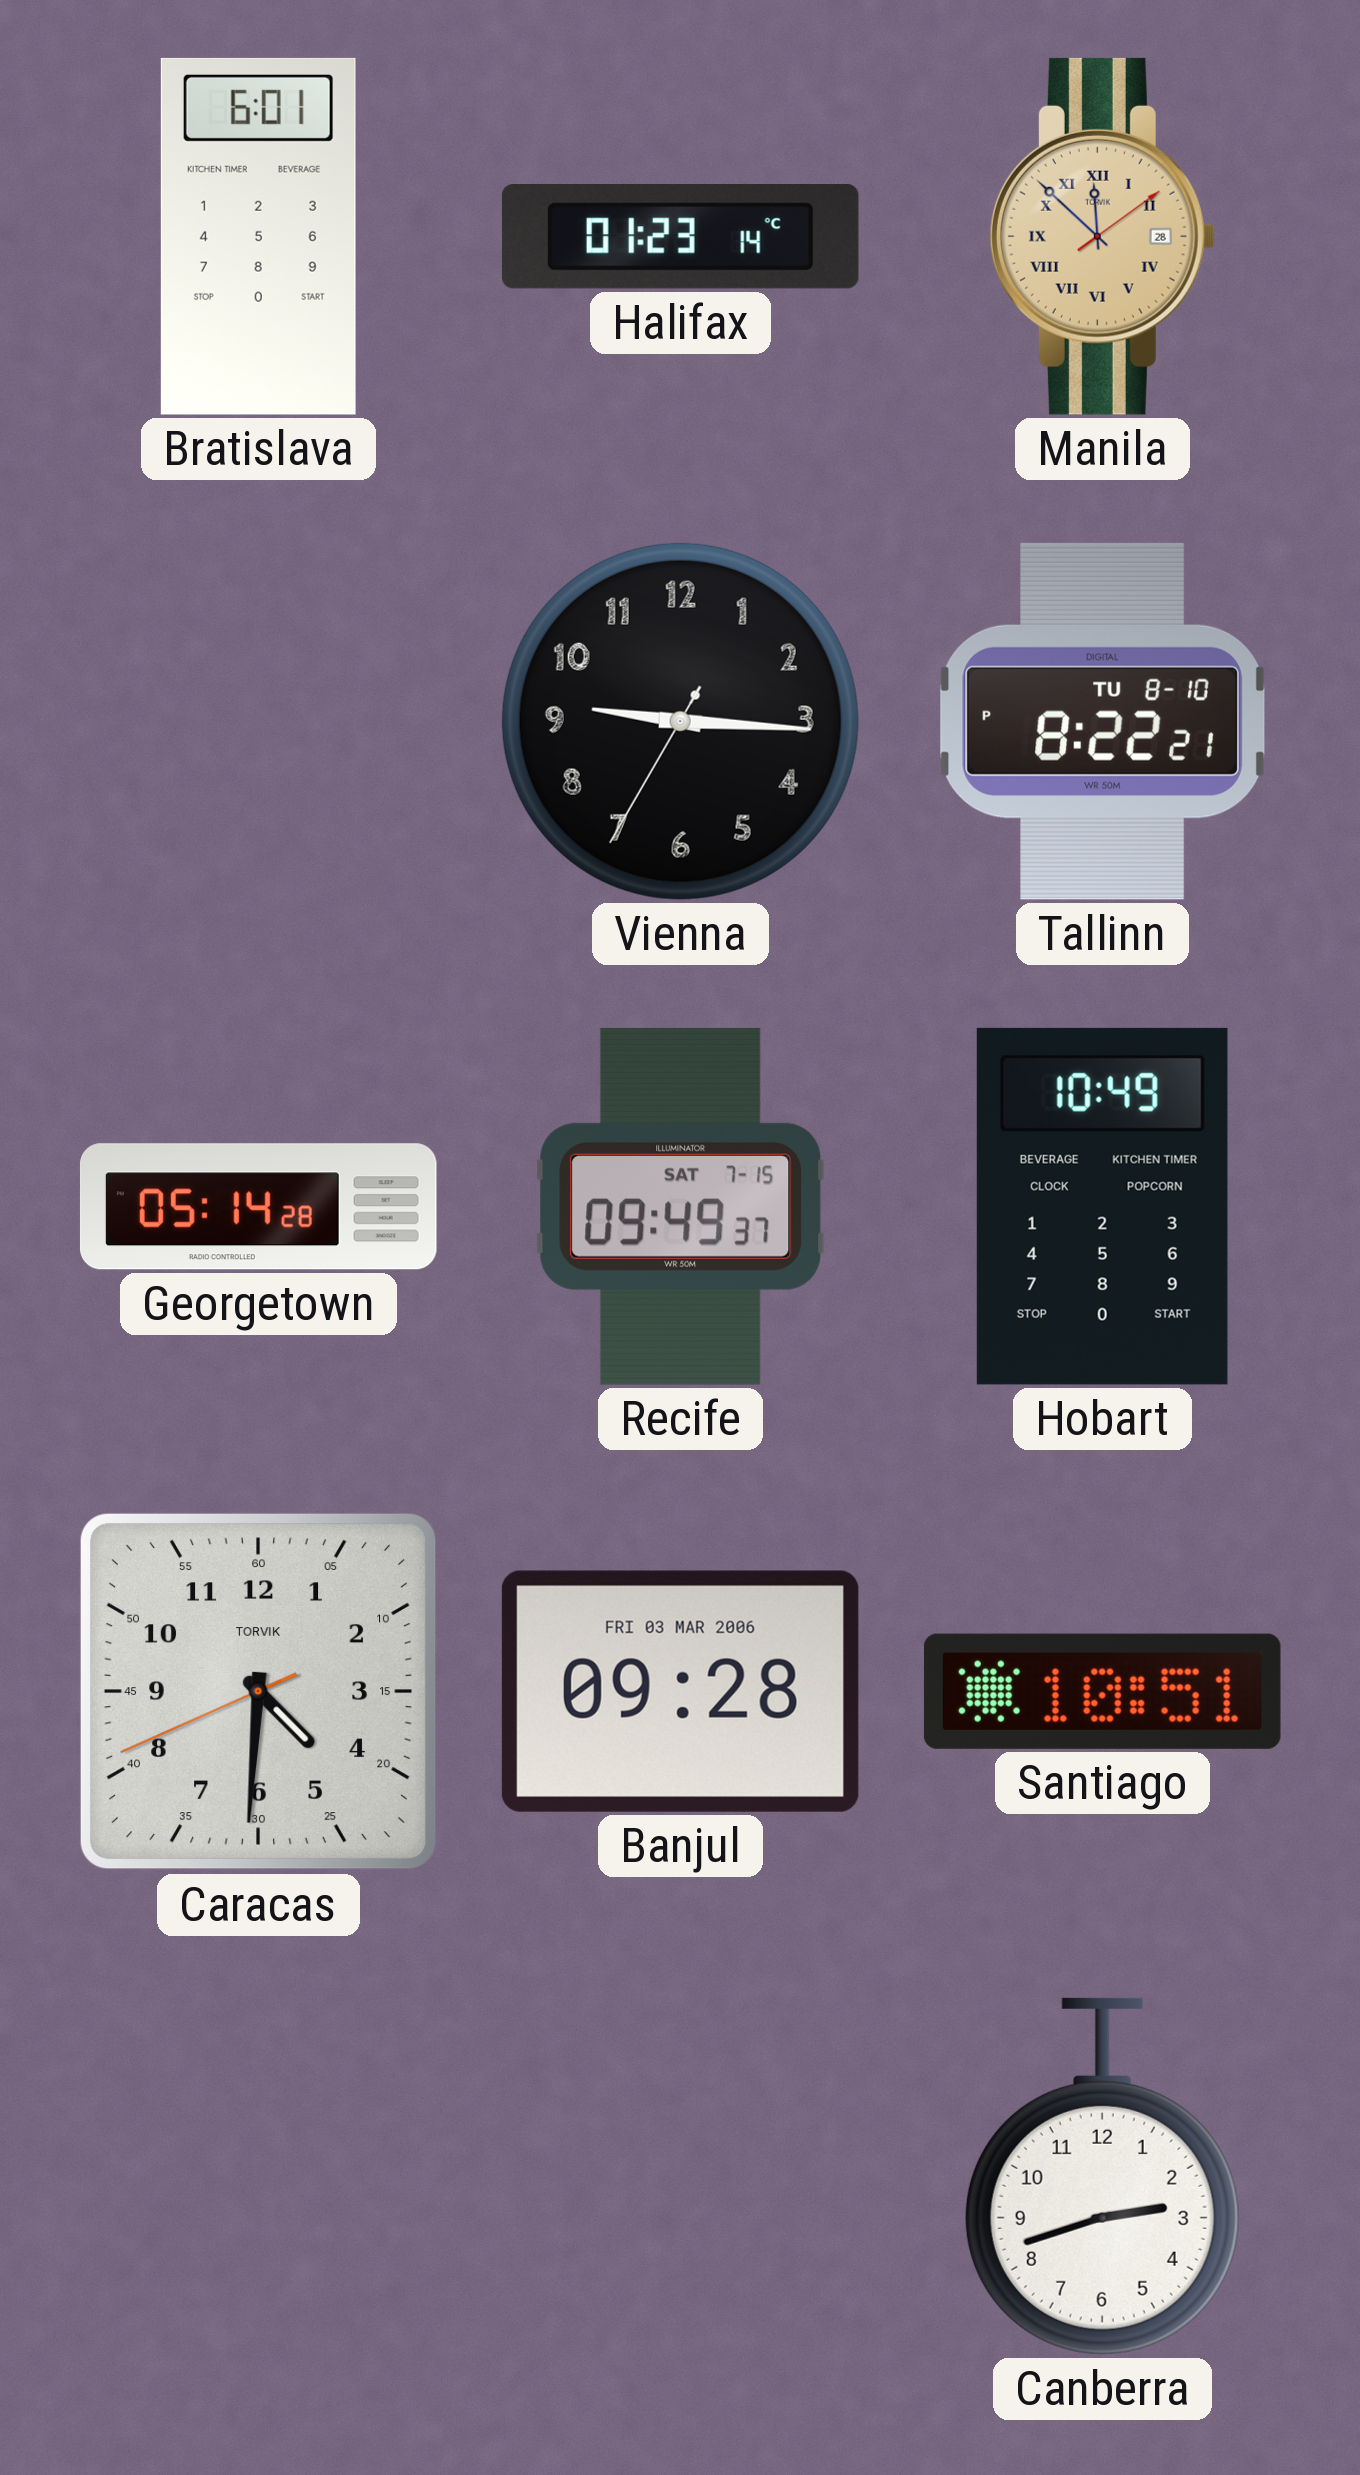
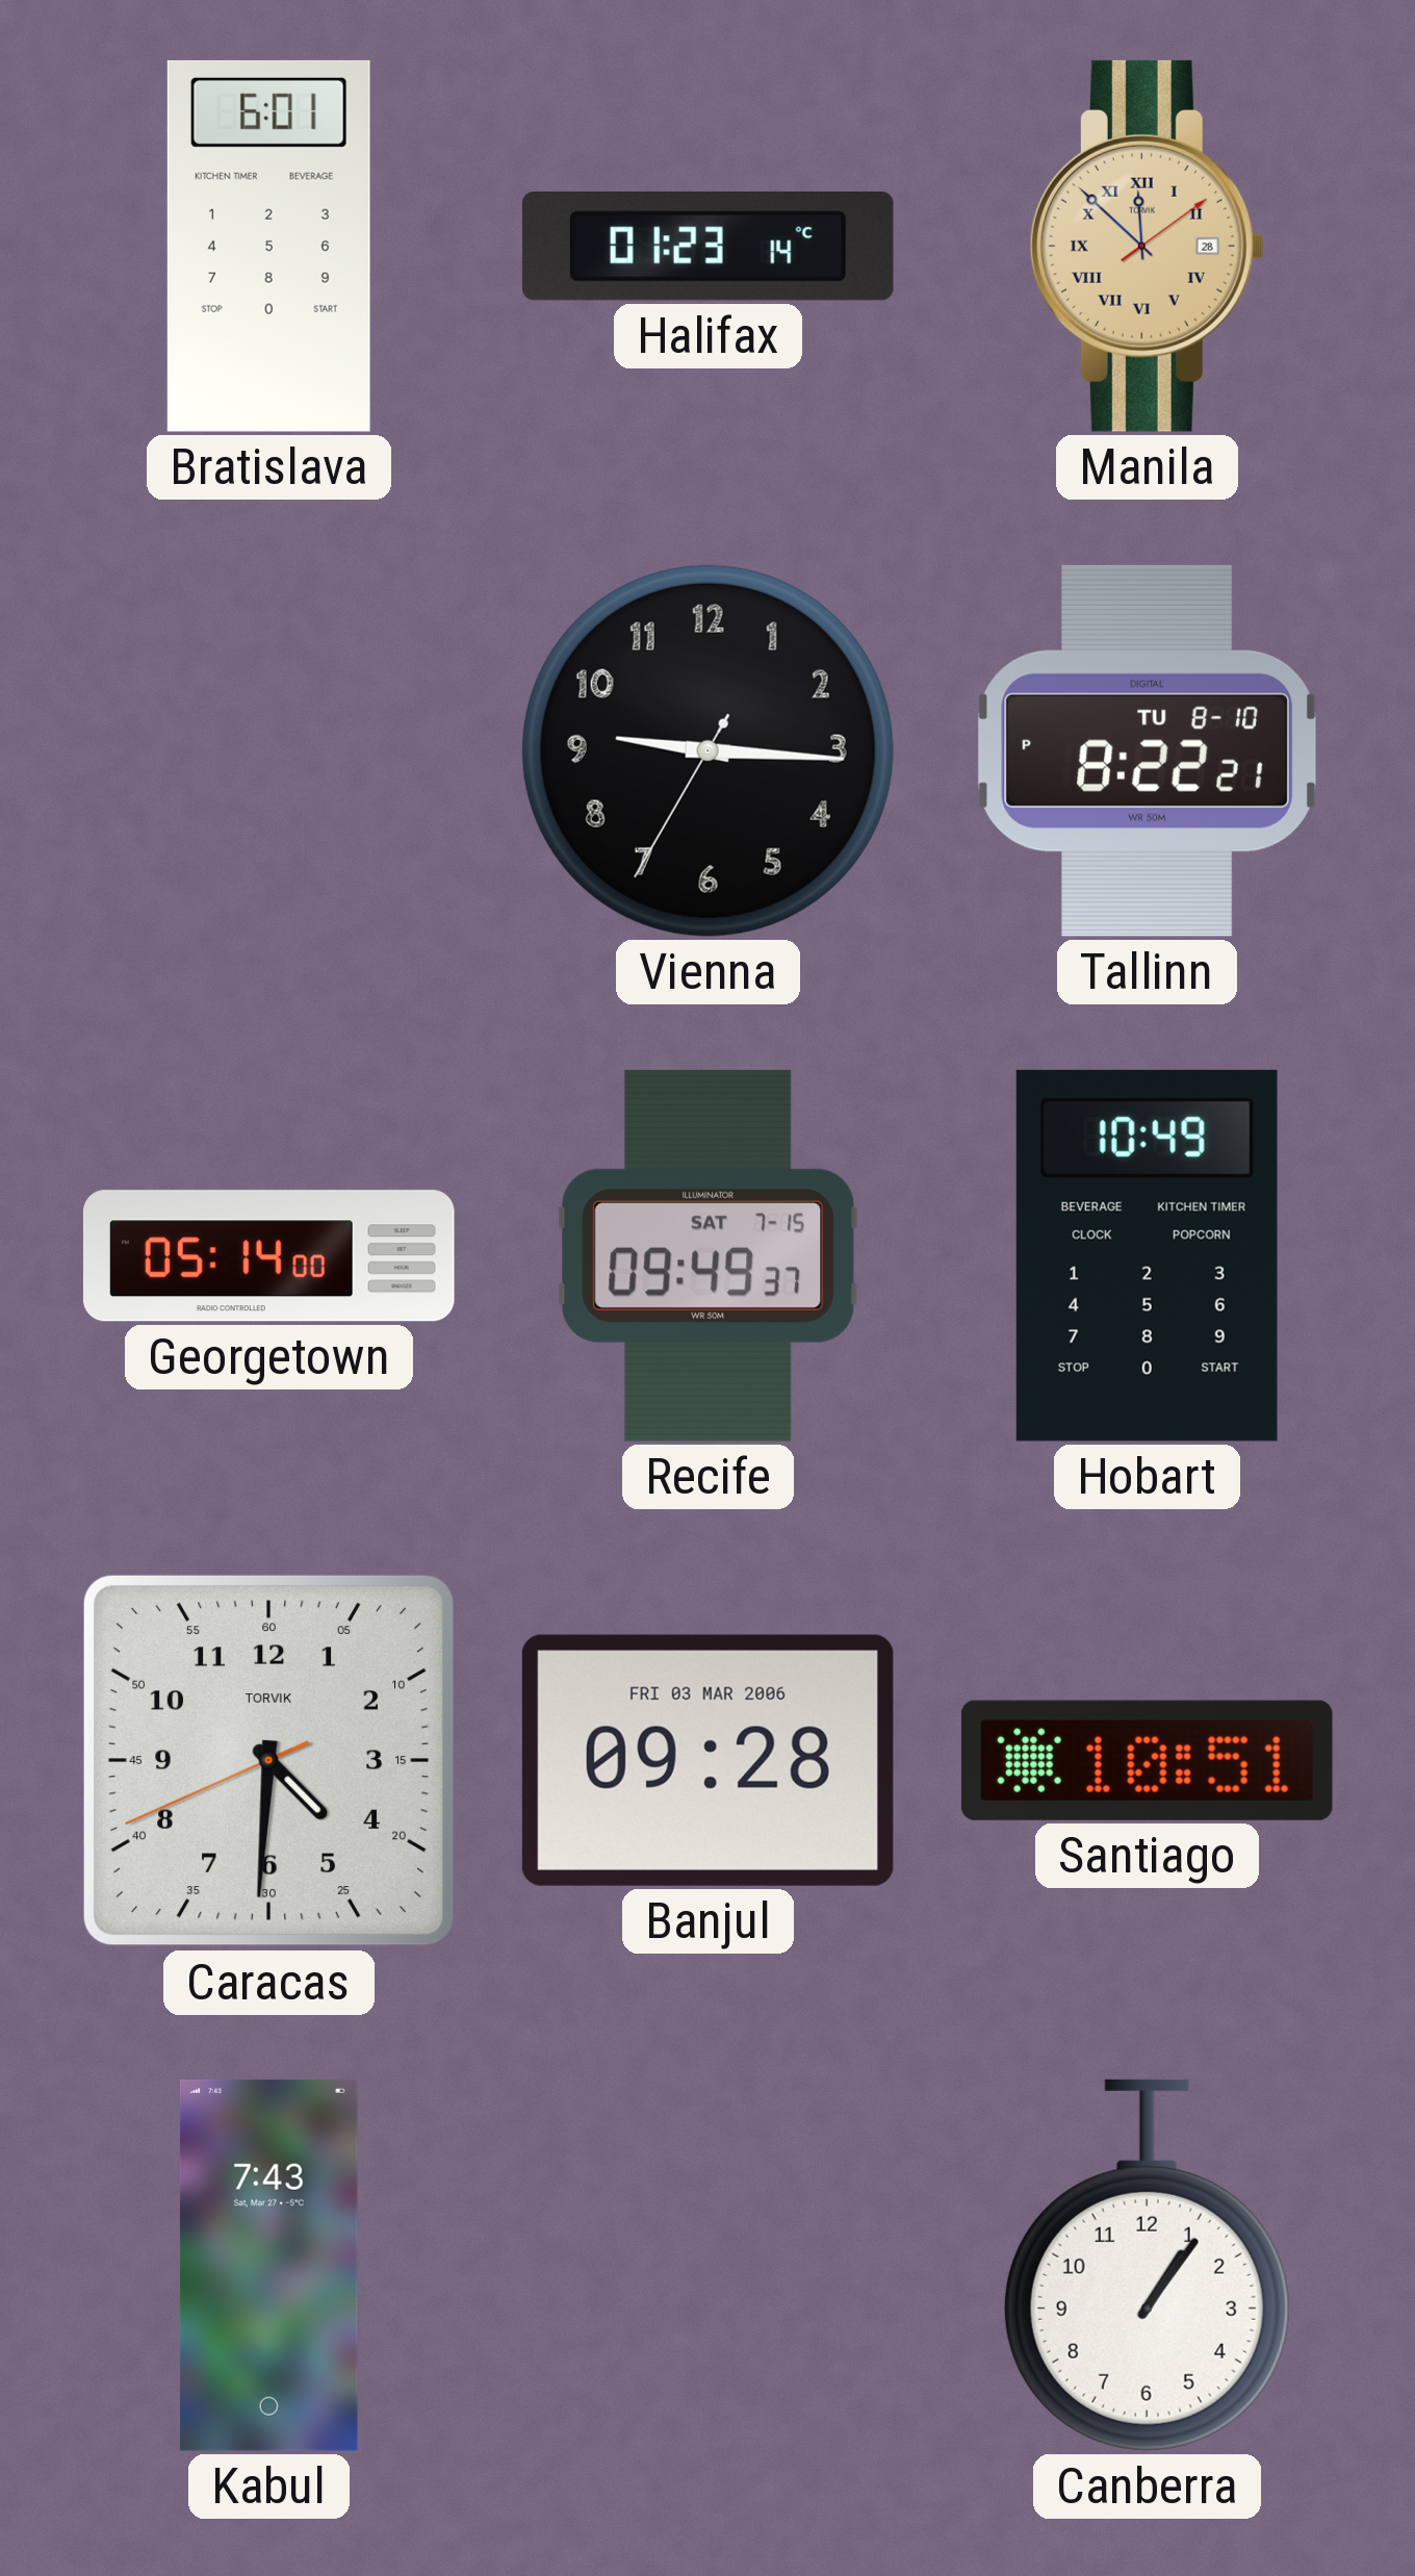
Georgetown: 05:14:28 -> 05:14:00 (268, 1256)
Kabul: none -> 7:43 (268, 2265)
Canberra: 2:42 -> 1:06 (1147, 2265)
